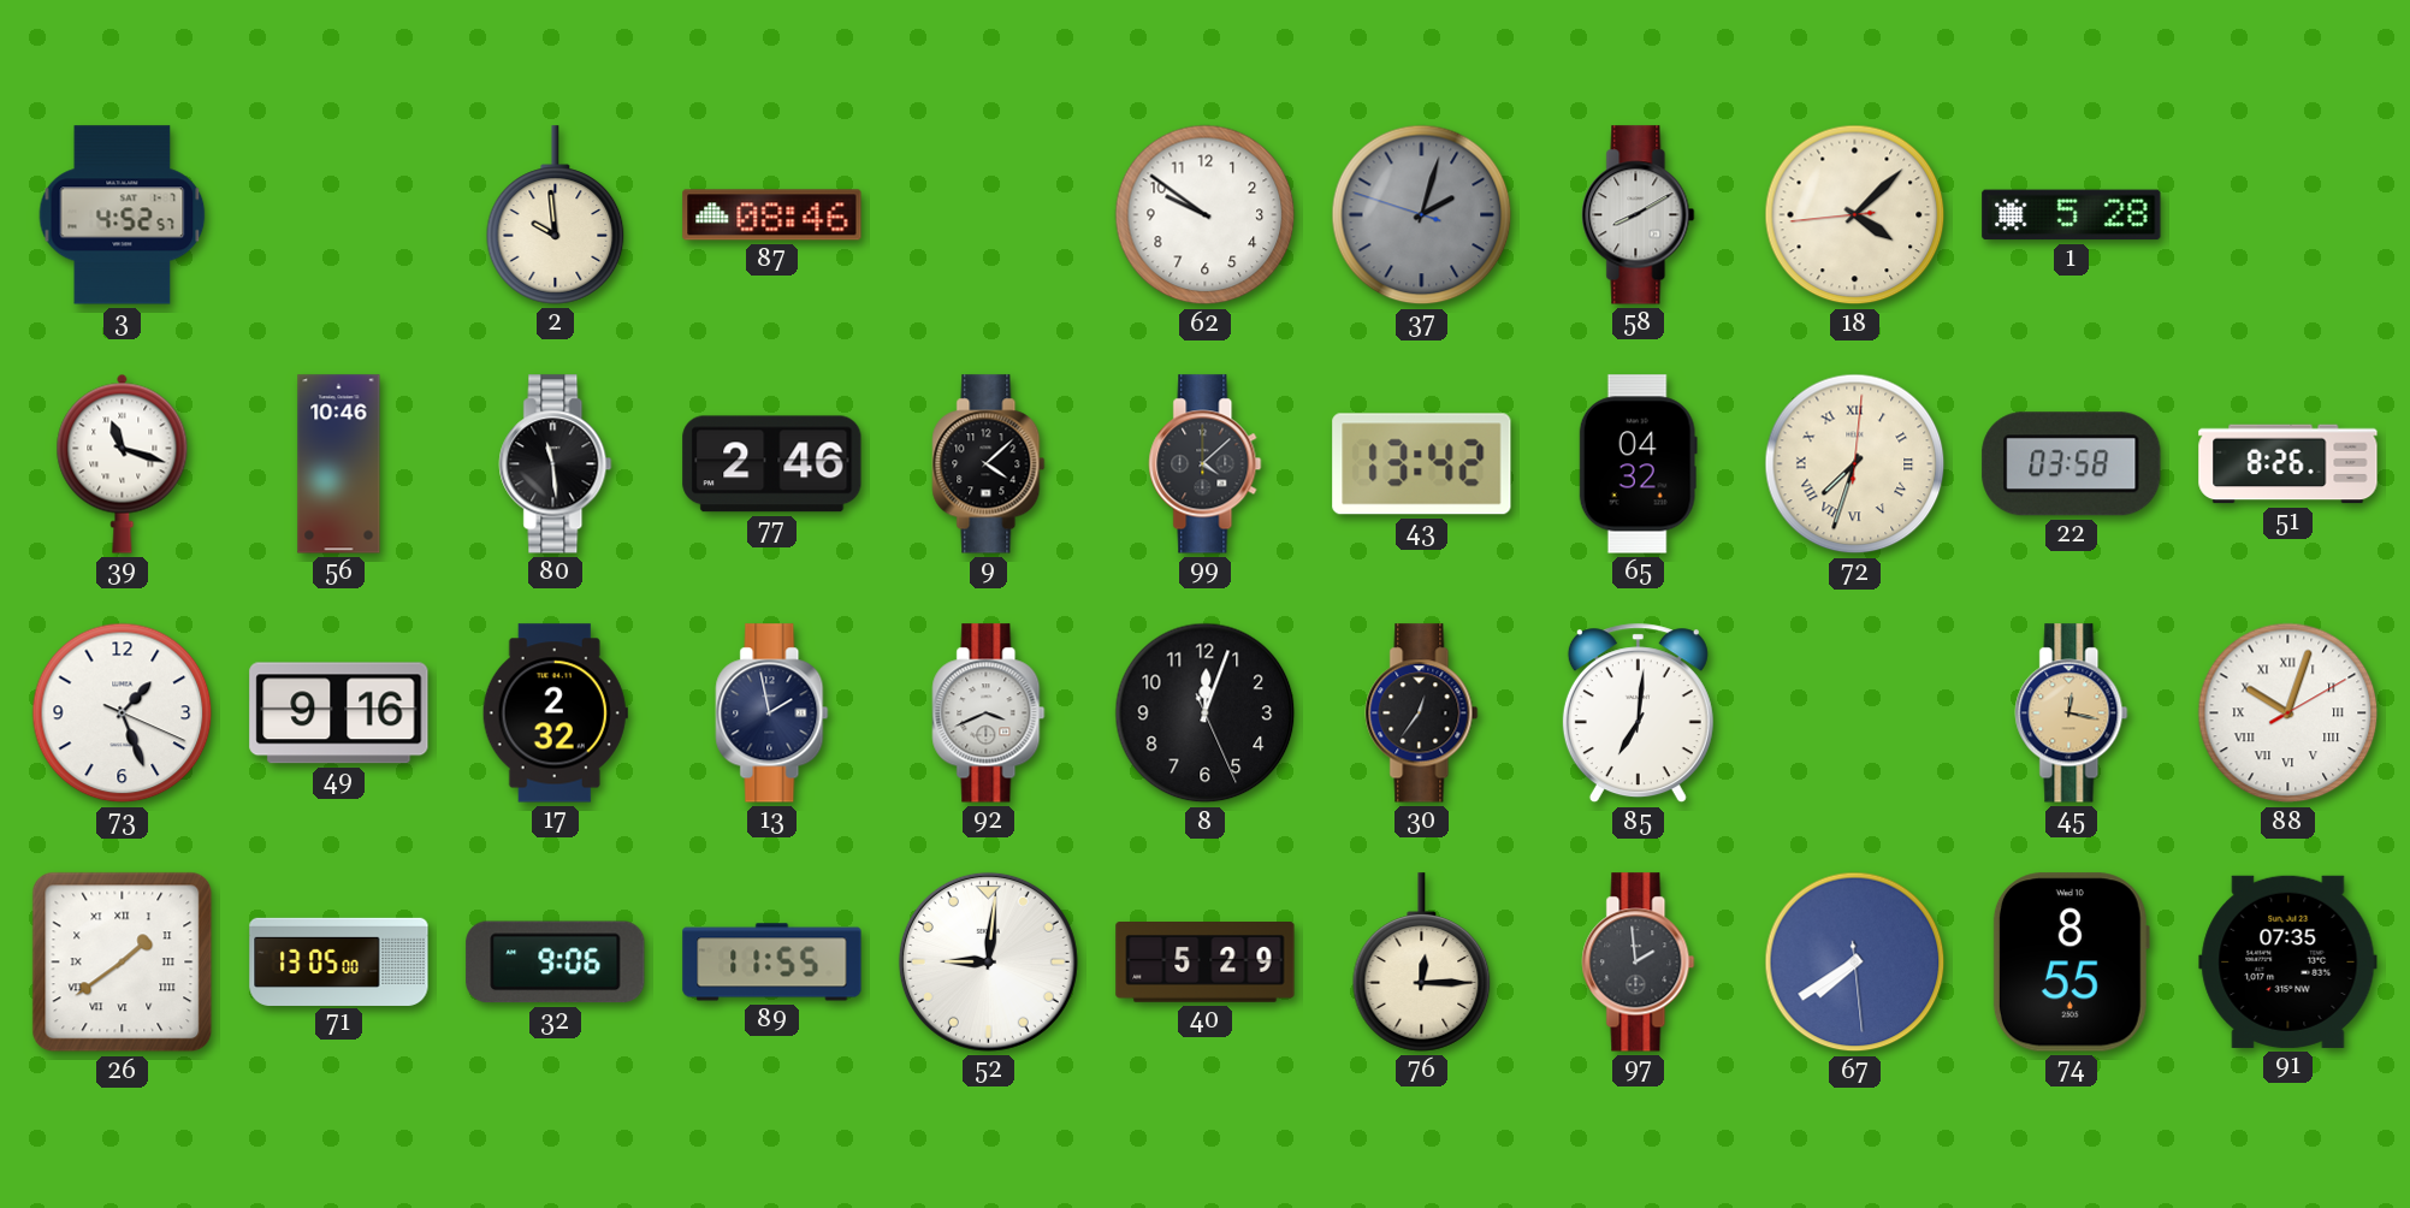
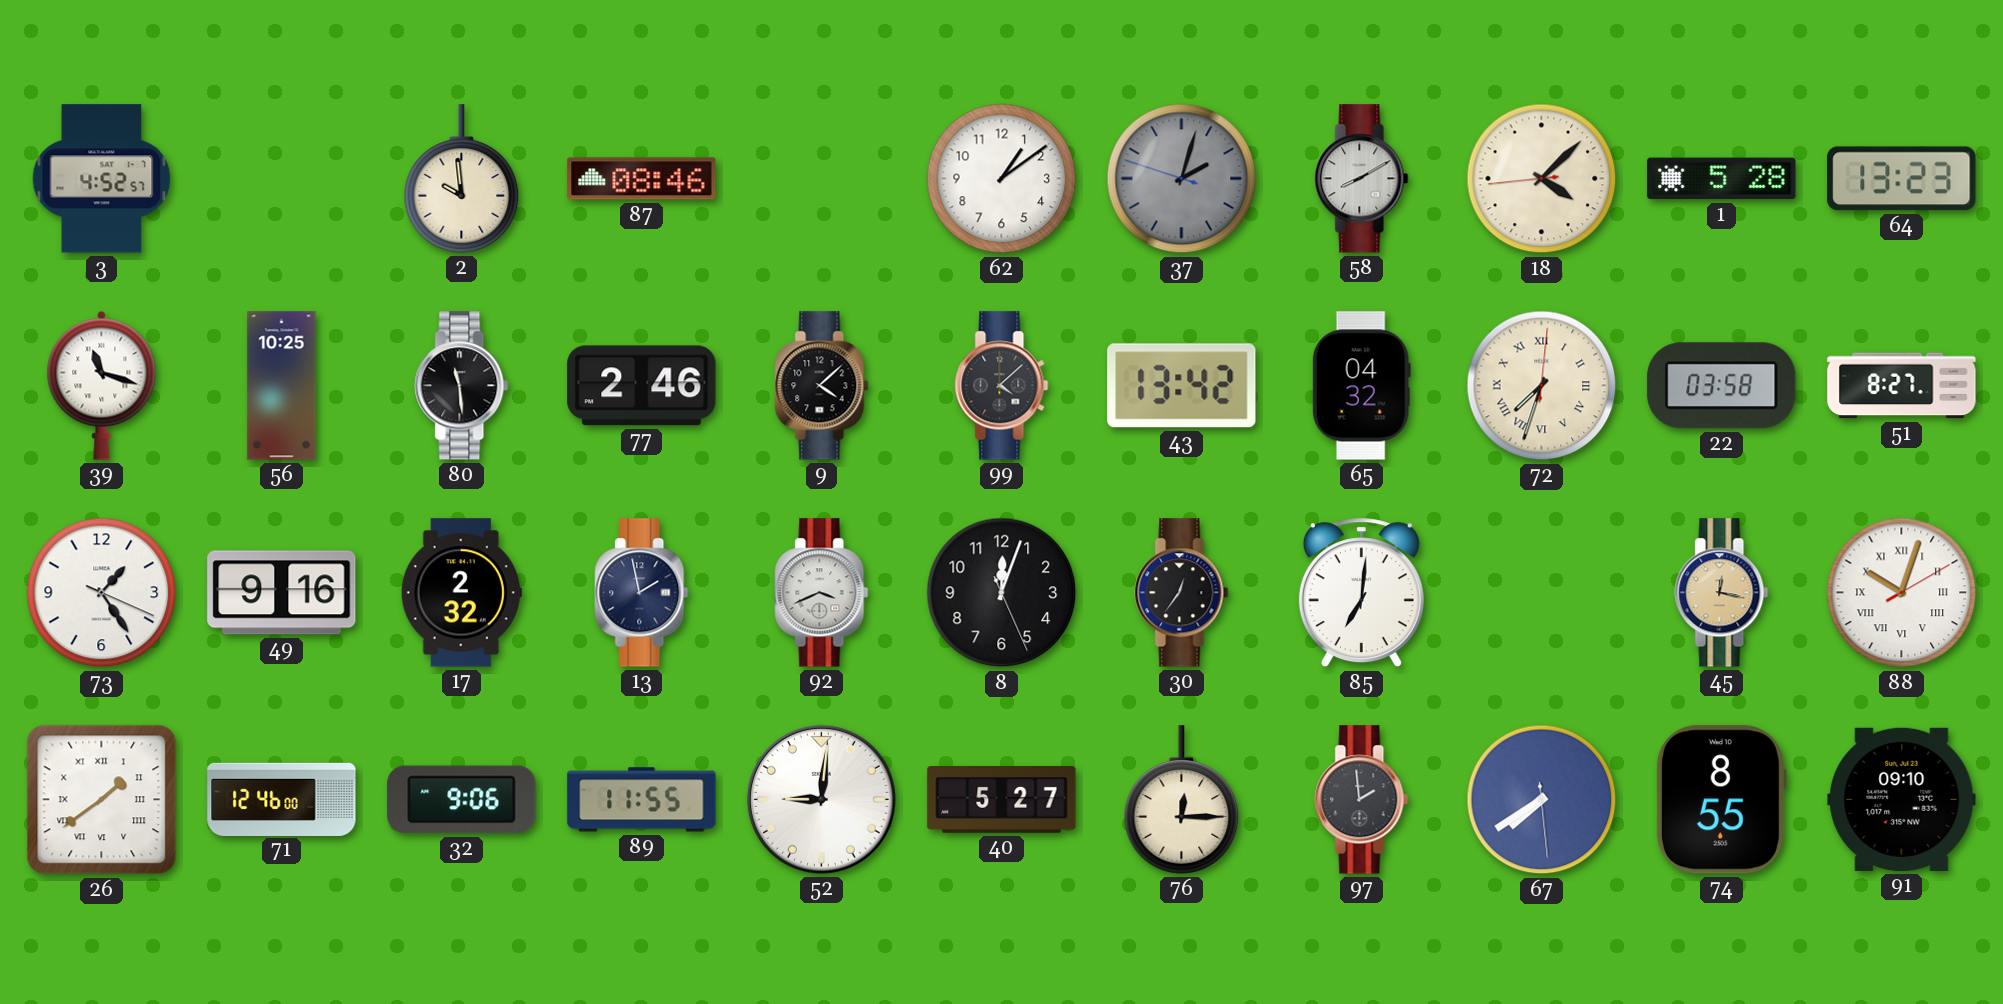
62: 9:51 -> 1:09 (1002, 179)
64: none -> 13:23 (1902, 179)
56: 10:46 -> 10:25 (282, 386)
51: 8:26 -> 8:27 (1902, 386)
73: 1:26 -> 1:24 (102, 593)
71: 13:05 -> 12:46 (282, 799)
40: 5:29 -> 5:27 (1002, 800)
91: 07:35 -> 09:10 (1902, 799)
